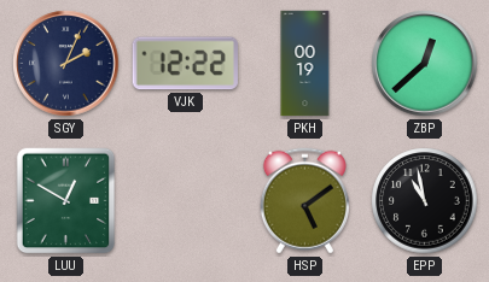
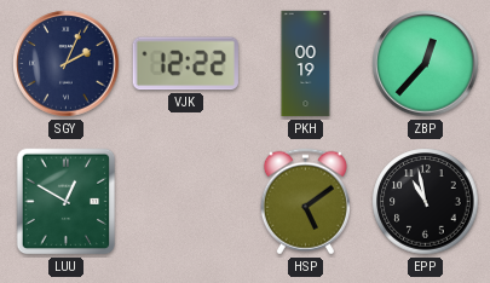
ZBP: 12:38 -> 12:37 (426, 64)
